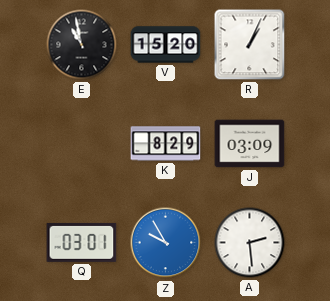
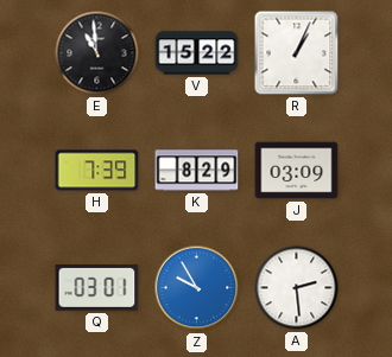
E: 10:58 -> 10:59 (97, 53)
V: 15:20 -> 15:22 (197, 53)
H: none -> 7:39 (97, 171)
